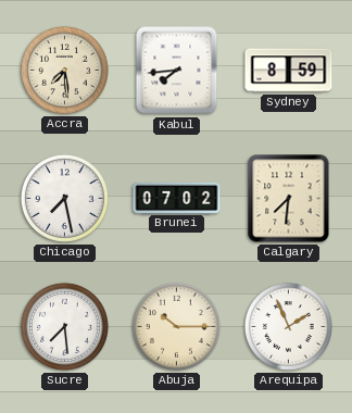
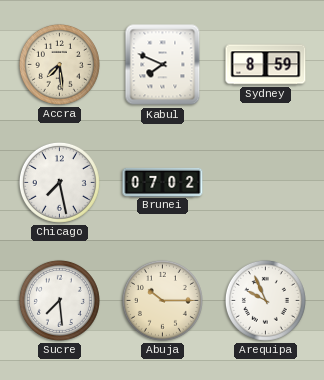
Kabul: 7:44 -> 7:49 (163, 65)
Calgary: 7:31 -> none (289, 199)
Arequipa: 1:56 -> 9:56 (265, 300)
